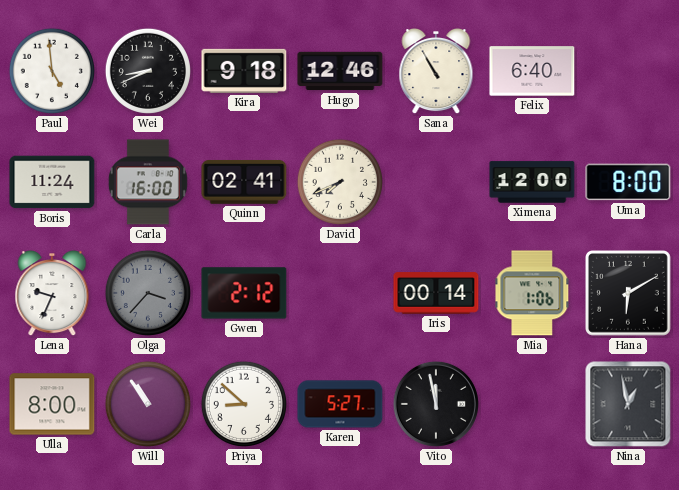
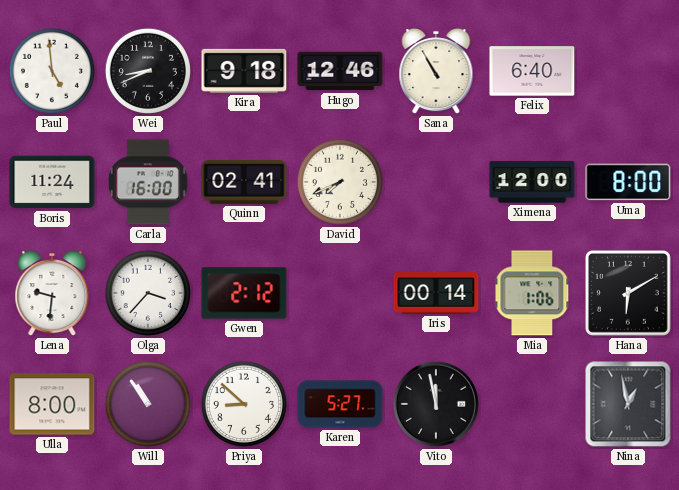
Lena: 9:34 -> 9:31 (52, 294)
Olga dial: grey -> white (148, 293)
